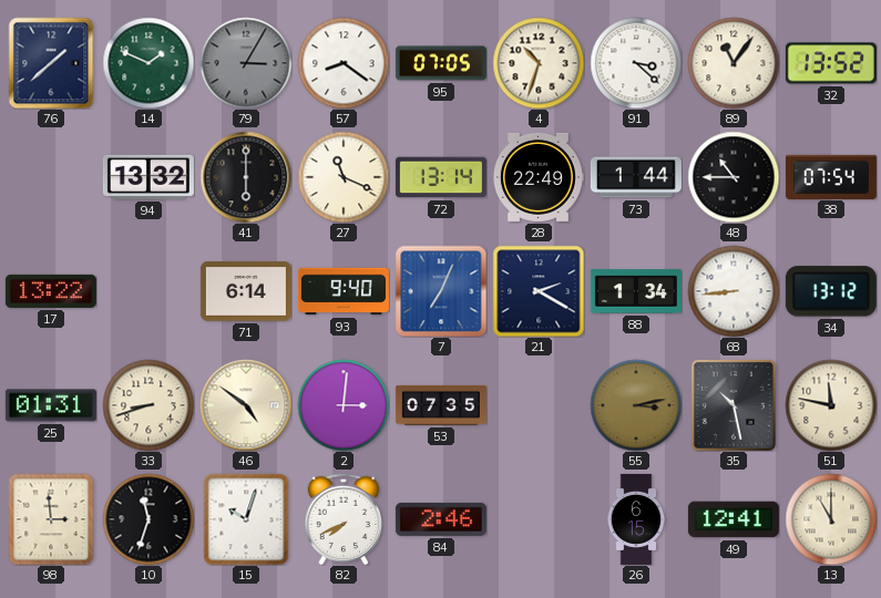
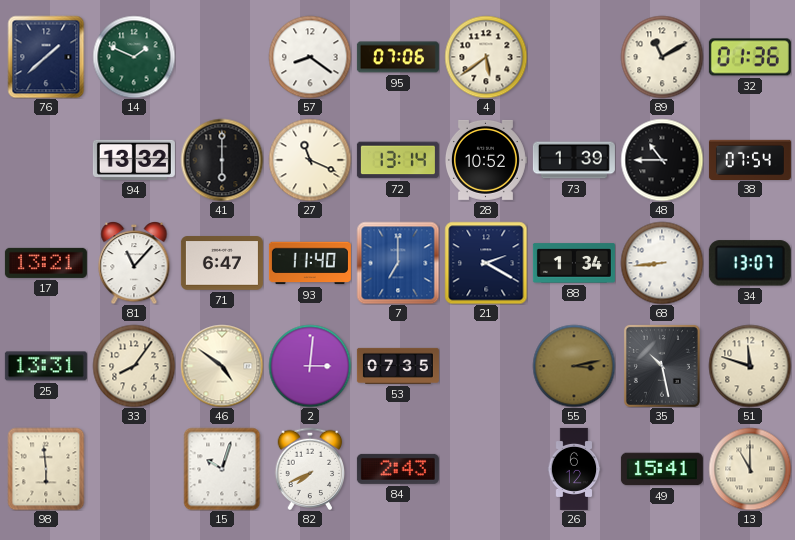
79: 3:05 -> none (246, 63)
95: 07:05 -> 07:06 (398, 57)
4: 10:33 -> 5:39 (486, 57)
91: 3:22 -> none (636, 63)
89: 11:06 -> 11:10 (662, 57)
32: 13:52 -> 01:36 (750, 57)
28: 22:49 -> 10:52 (486, 160)
73: 1:44 -> 1:39 (574, 160)
17: 13:22 -> 13:21 (46, 263)
81: none -> 11:07 (134, 263)
71: 6:14 -> 6:47 (222, 263)
93: 9:40 -> 11:40 (310, 263)
7: 7:04 -> 7:00 (398, 263)
34: 13:12 -> 13:07 (750, 263)
25: 01:31 -> 13:31 (46, 366)
33: 8:42 -> 8:06 (134, 366)
51: 11:47 -> 11:48 (750, 366)
98: 2:59 -> 5:59 (46, 469)
10: 11:33 -> none (148, 519)
84: 2:46 -> 2:43 (398, 469)
26: 6:15 -> 6:12 (574, 469)
49: 12:41 -> 15:41 (662, 469)
